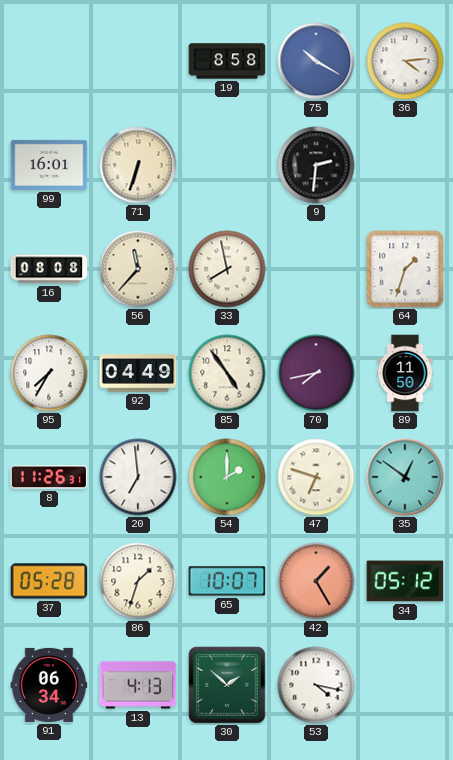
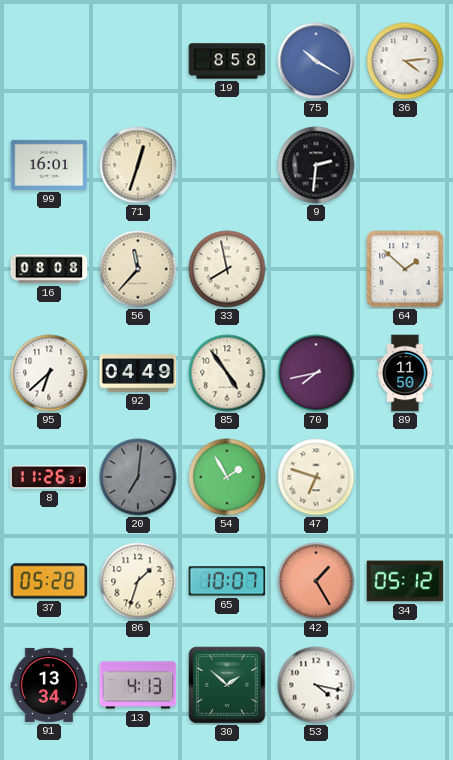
71: 6:33 -> 12:33 (138, 165)
64: 1:33 -> 1:52 (405, 269)
95: 7:35 -> 6:38 (49, 373)
20: 6:59 -> 7:01 (138, 477)
20 dial: white -> grey (138, 477)
54: 2:00 -> 1:55 (227, 477)
35: 12:51 -> none (405, 477)
91: 06:34 -> 13:34 (49, 685)
